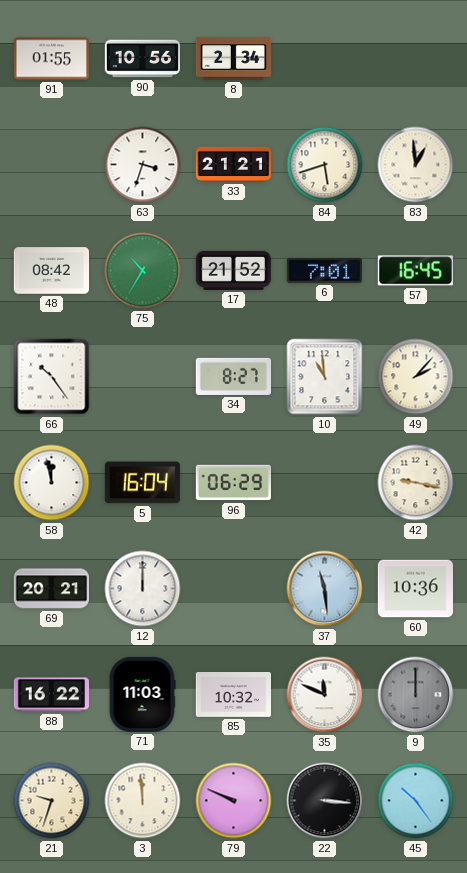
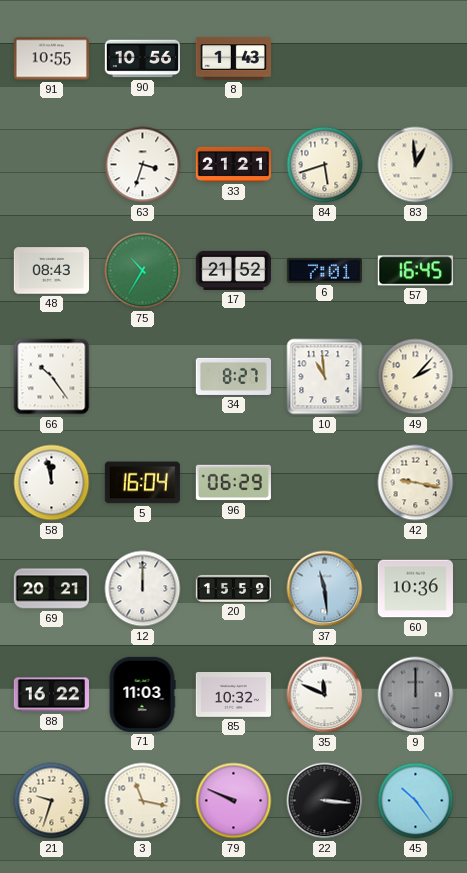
91: 01:55 -> 10:55 (51, 59)
8: 2:34 -> 1:43 (233, 59)
48: 08:42 -> 08:43 (51, 271)
20: none -> 15:59 (233, 588)
3: 11:59 -> 11:17 (143, 801)
